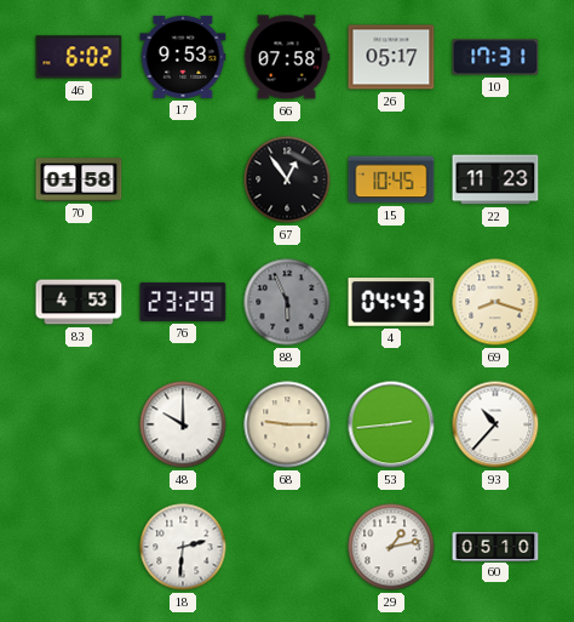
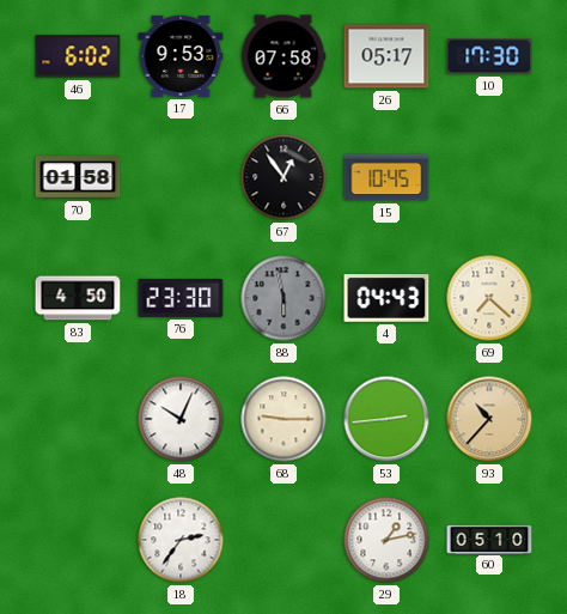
10: 17:31 -> 17:30 (489, 56)
22: 11:23 -> none (495, 179)
83: 4:53 -> 4:50 (78, 298)
76: 23:29 -> 23:30 (181, 298)
88: 5:56 -> 5:58 (283, 298)
69: 8:18 -> 7:22 (489, 298)
48: 10:00 -> 10:04 (181, 419)
93 dial: white -> champagne (489, 419)
18: 2:31 -> 2:36 (181, 540)
